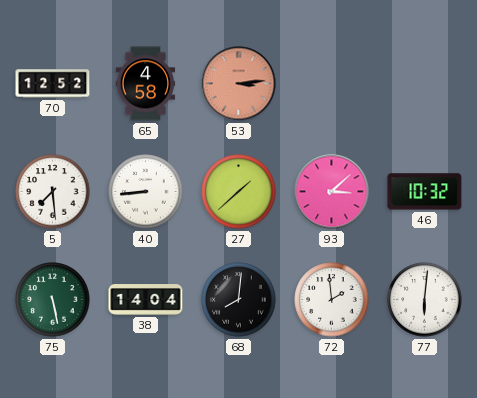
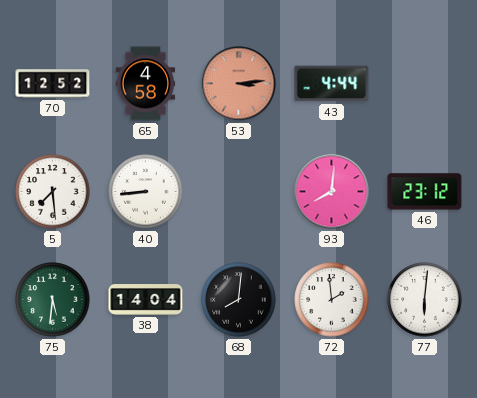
43: none -> 4:44 (332, 84)
27: 1:38 -> none (239, 192)
93: 3:08 -> 8:01 (332, 192)
46: 10:32 -> 23:12 (425, 192)
75: 5:28 -> 5:31 (53, 300)
